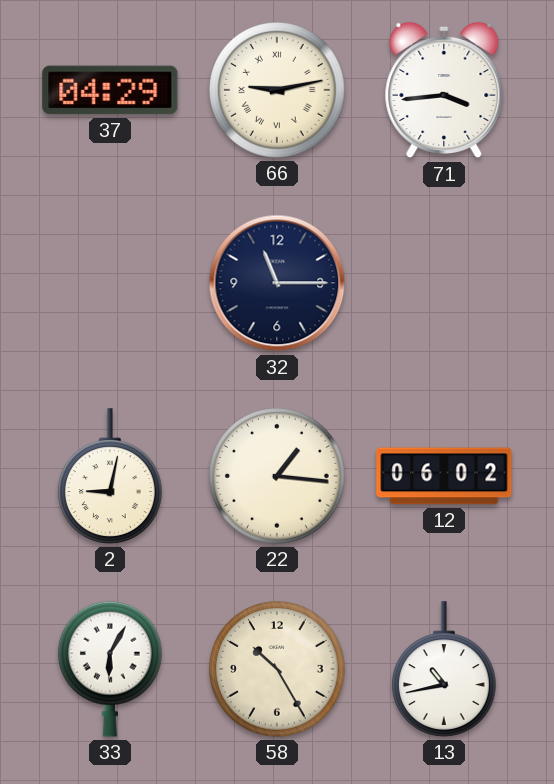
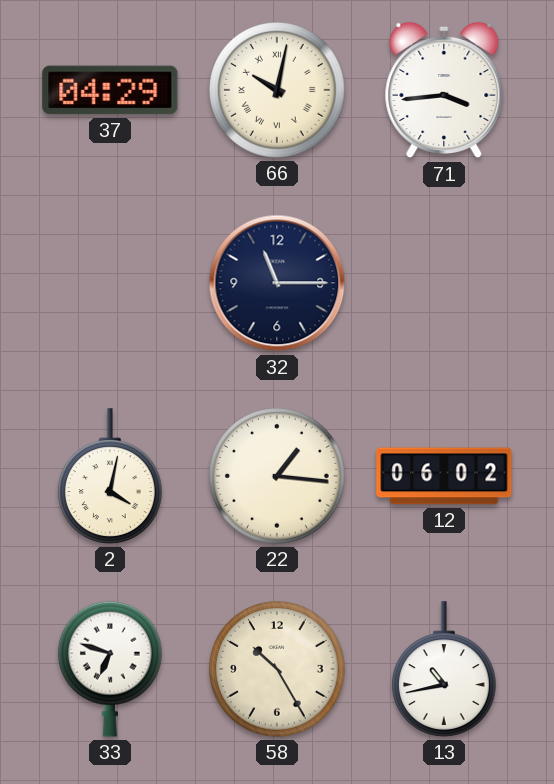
66: 9:13 -> 10:02 (278, 91)
2: 9:02 -> 4:02 (110, 476)
33: 6:05 -> 6:48 (110, 669)
